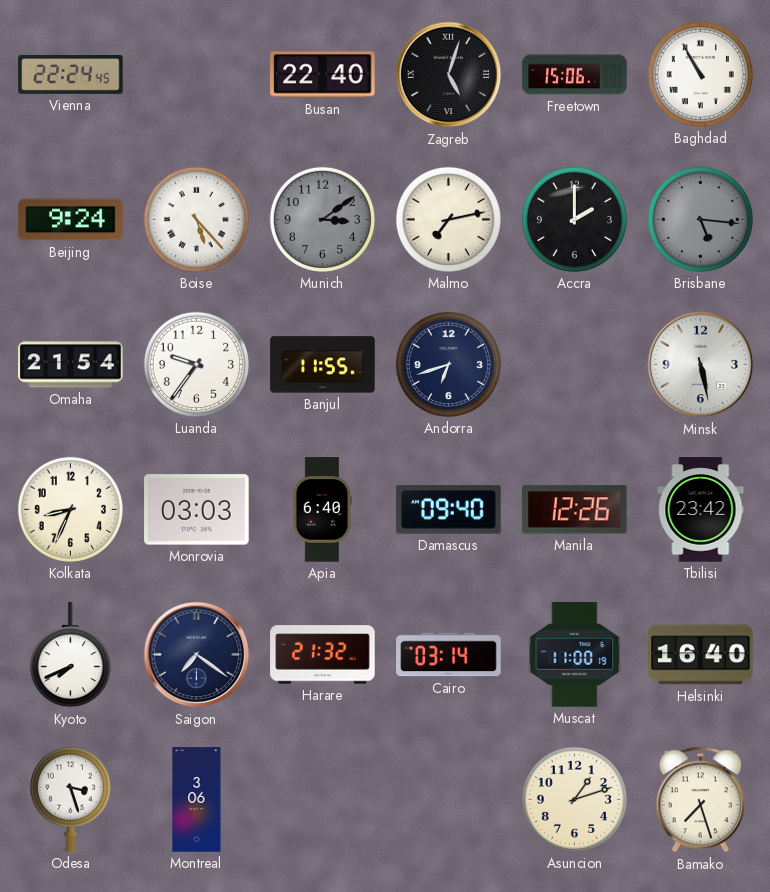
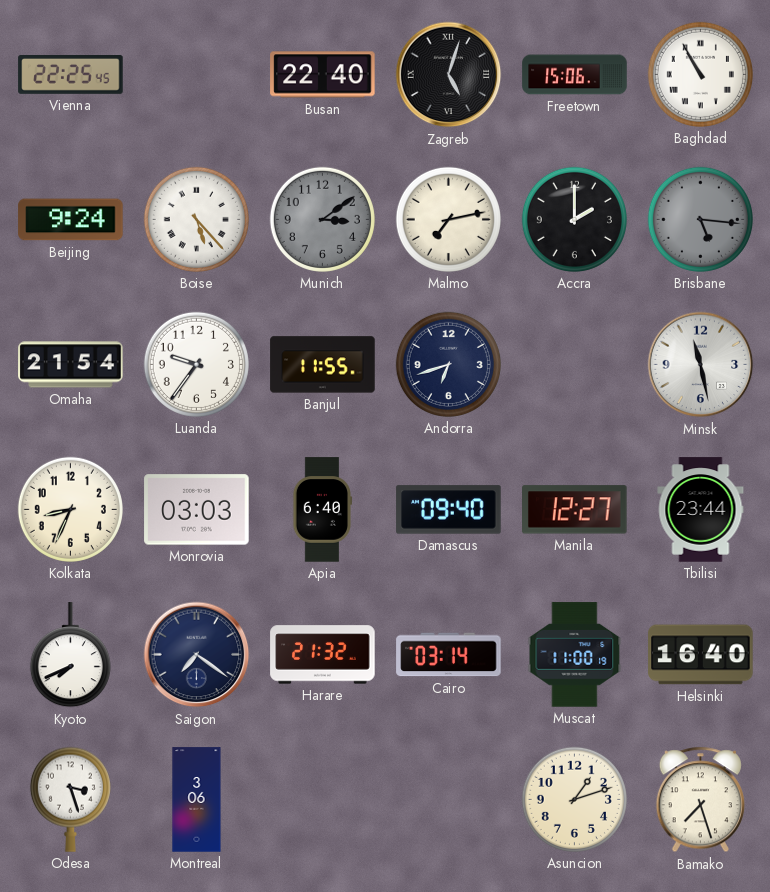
Vienna: 22:24 -> 22:25 (71, 75)
Minsk: 5:28 -> 11:28 (701, 365)
Manila: 12:26 -> 12:27 (575, 510)
Tbilisi: 23:42 -> 23:44 (701, 510)
